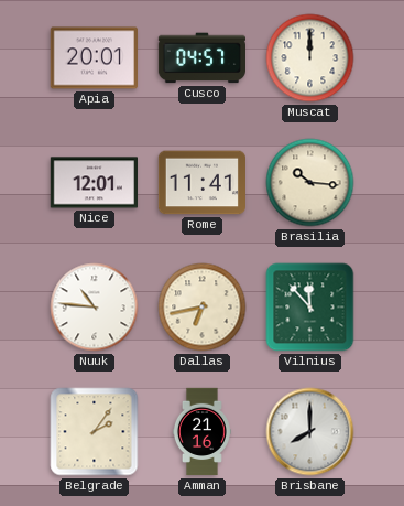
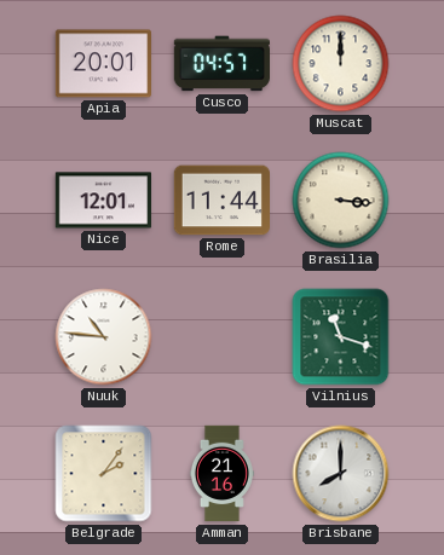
Rome: 11:41 -> 11:44 (221, 201)
Brasilia: 10:16 -> 3:16 (341, 201)
Dallas: 6:43 -> none (203, 308)
Vilnius: 11:53 -> 11:18 (341, 337)
